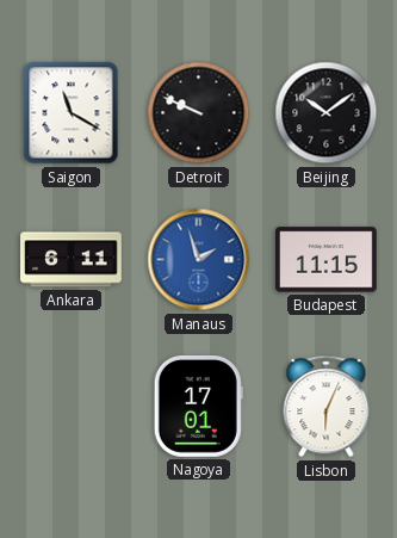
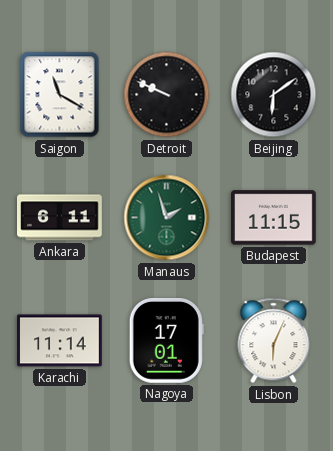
Beijing: 10:09 -> 6:09 (274, 95)
Manaus dial: blue -> green (167, 218)
Karachi: none -> 11:14 (60, 341)
